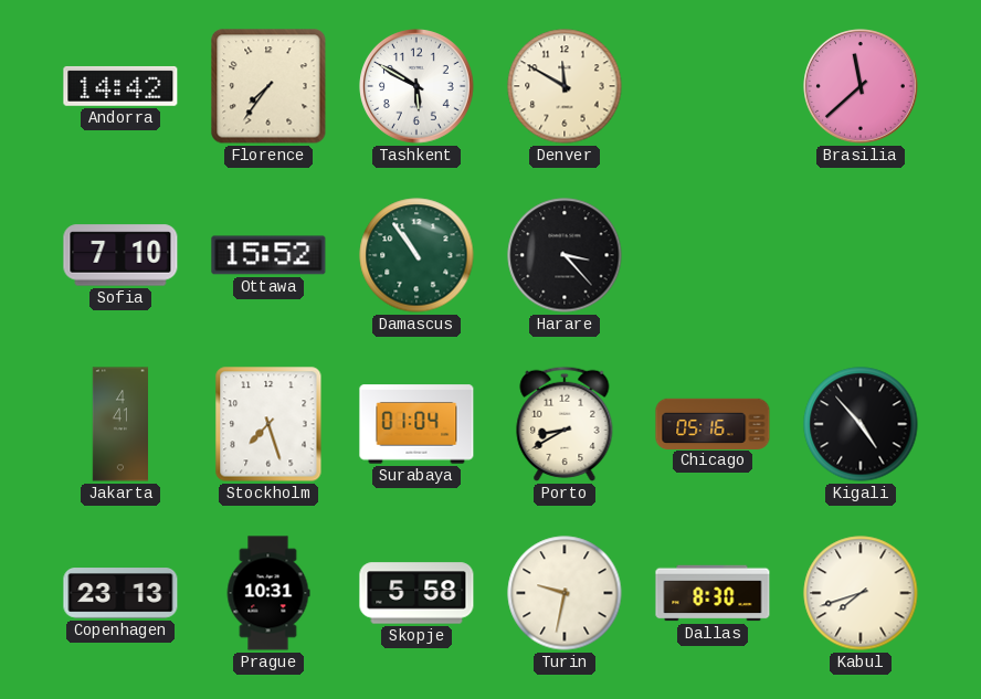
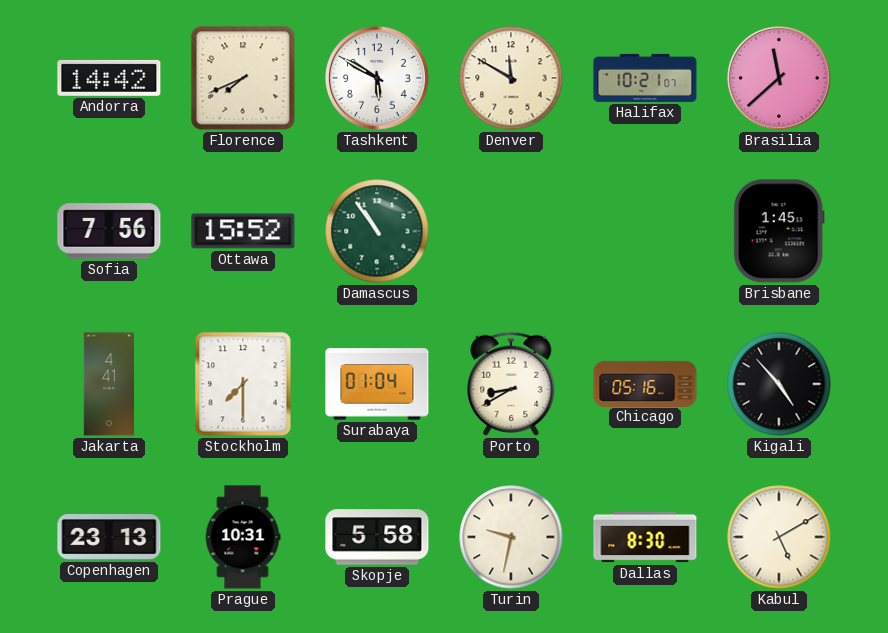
Florence: 7:36 -> 7:41 (243, 78)
Halifax: none -> 10:21 (645, 78)
Sofia: 7:10 -> 7:56 (109, 231)
Harare: 3:23 -> none (565, 255)
Brisbane: none -> 1:45 (779, 231)
Stockholm: 7:27 -> 7:30 (243, 384)
Kabul: 7:42 -> 5:10 (779, 537)
